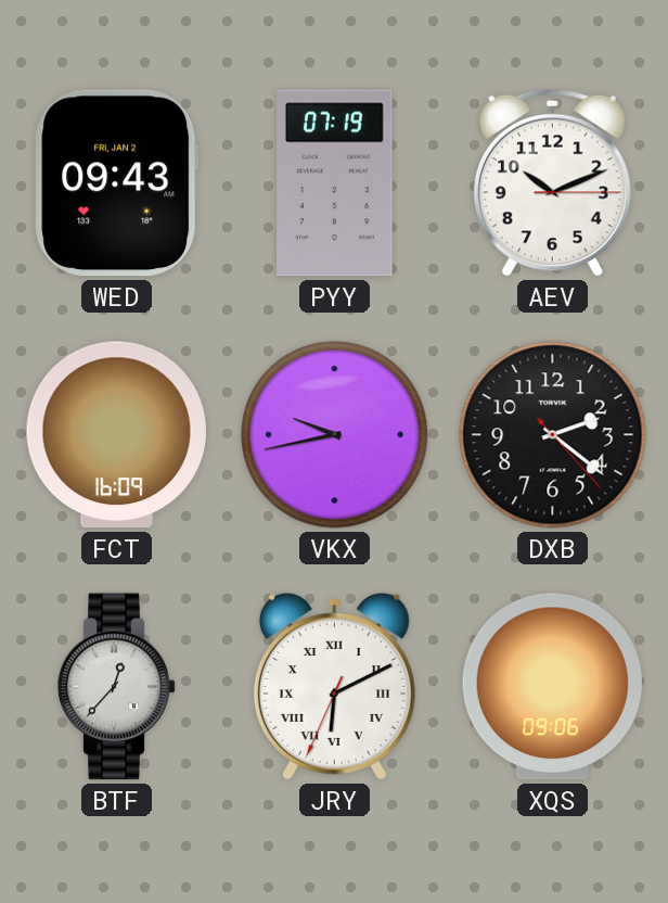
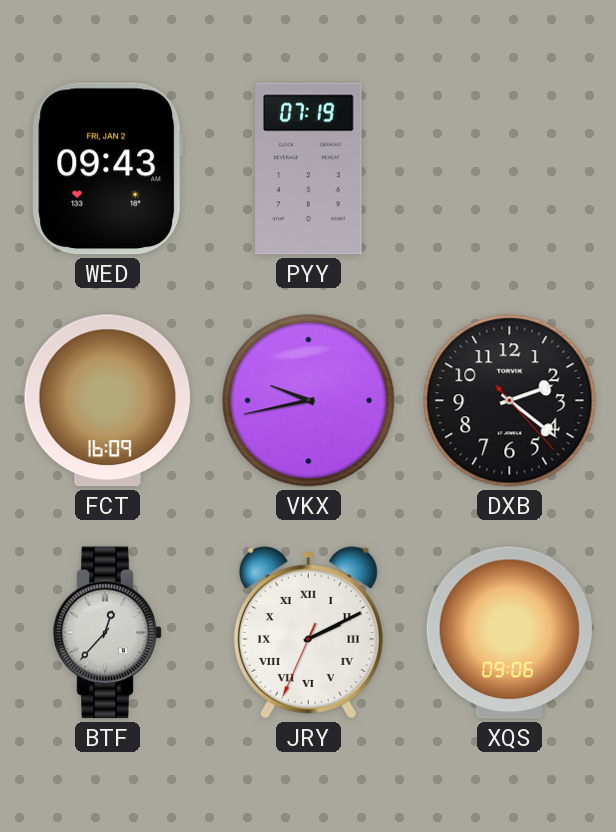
AEV: 10:11 -> none (552, 182)
JRY: 6:10 -> 2:10 (308, 633)
